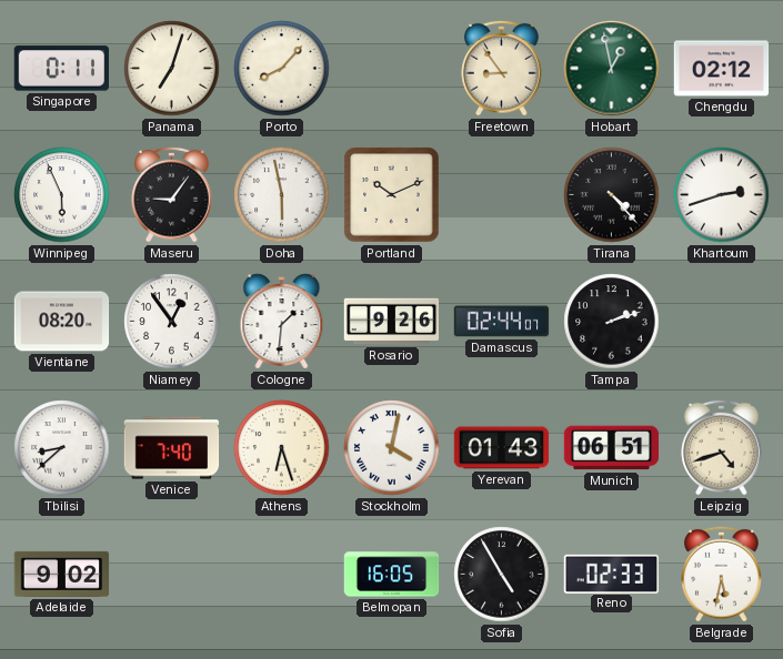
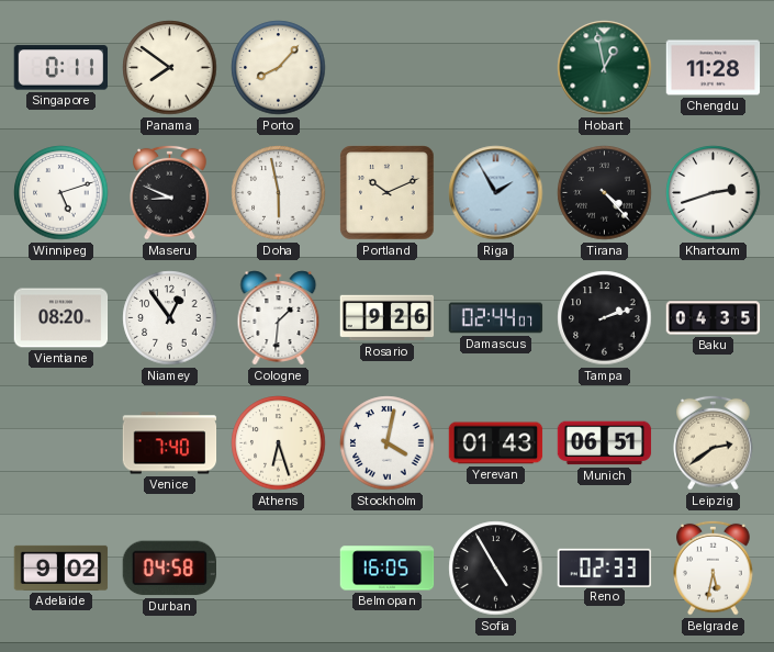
Panama: 7:03 -> 7:51 (170, 68)
Freetown: 8:54 -> none (502, 68)
Chengdu: 02:12 -> 11:28 (714, 68)
Winnipeg: 5:56 -> 5:12 (61, 193)
Maseru: 9:06 -> 8:49 (170, 192)
Riga: none -> 1:55 (496, 193)
Baku: none -> 04:35 (714, 318)
Tbilisi: 8:38 -> none (62, 448)
Leipzig: 4:42 -> 2:39 (714, 442)
Durban: none -> 04:58 (169, 569)
